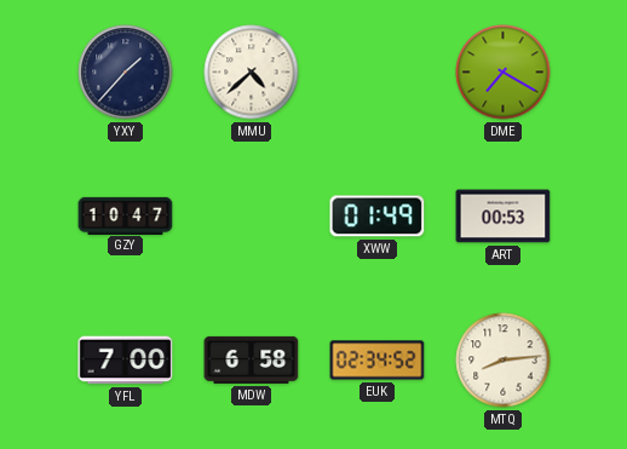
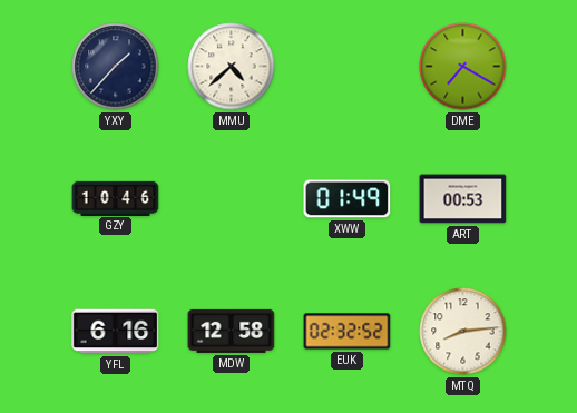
GZY: 10:47 -> 10:46 (116, 198)
YFL: 7:00 -> 6:16 (116, 332)
MDW: 6:58 -> 12:58 (232, 331)
EUK: 02:34 -> 02:32 (348, 332)
